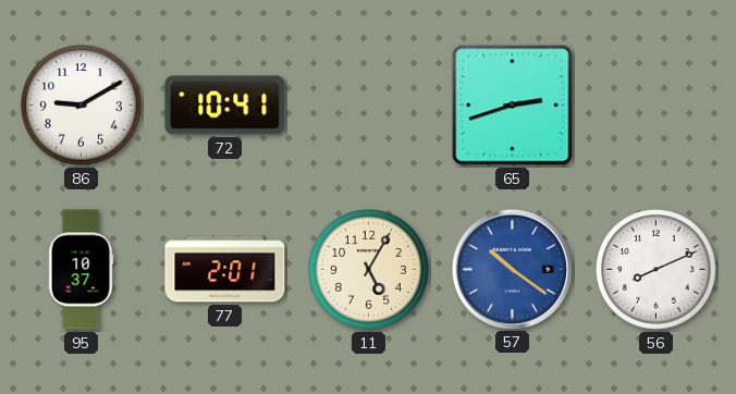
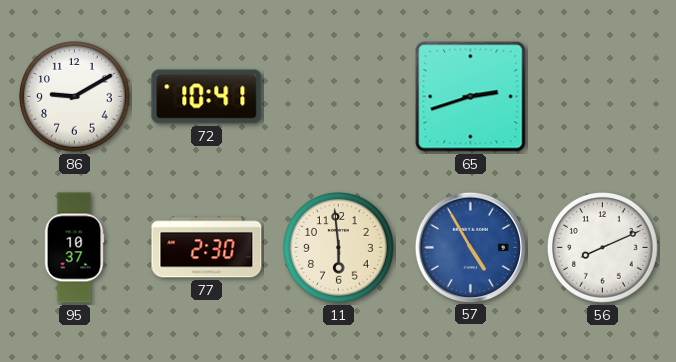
77: 2:01 -> 2:30 (207, 248)
11: 5:05 -> 5:59 (339, 248)
57: 10:21 -> 4:55 (470, 247)
